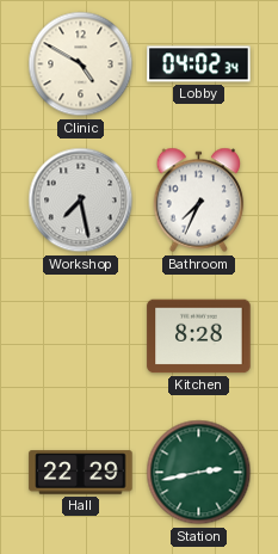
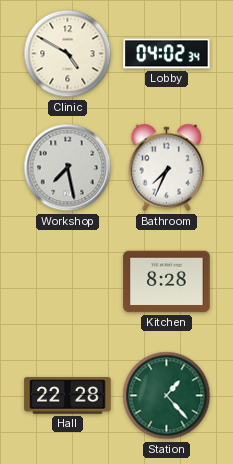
Hall: 22:29 -> 22:28 (68, 396)
Station: 2:43 -> 1:23 (167, 396)
